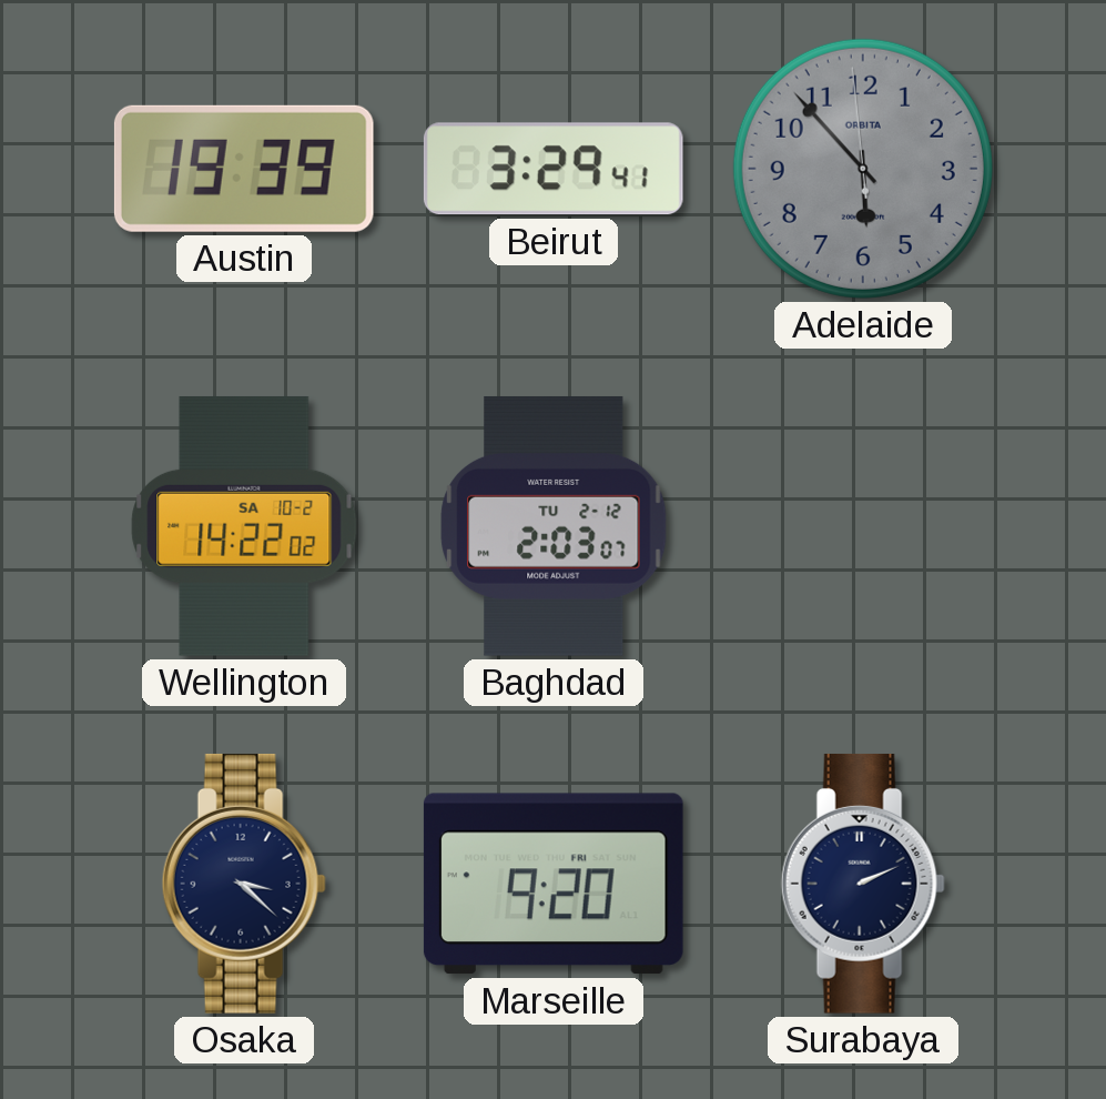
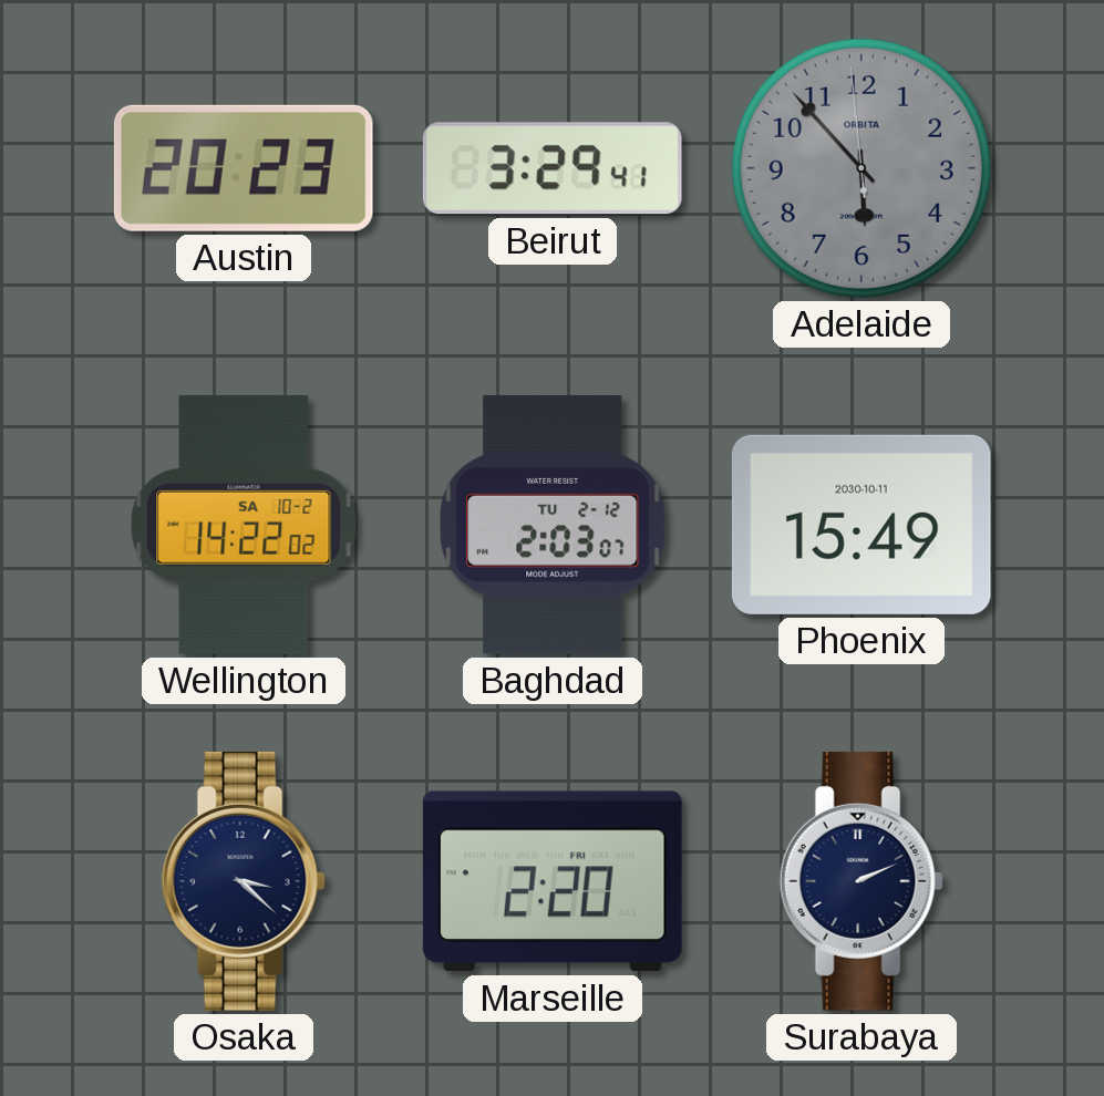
Austin: 19:39 -> 20:23 (244, 168)
Phoenix: none -> 15:49 (861, 525)
Marseille: 9:20 -> 2:20 (553, 881)
